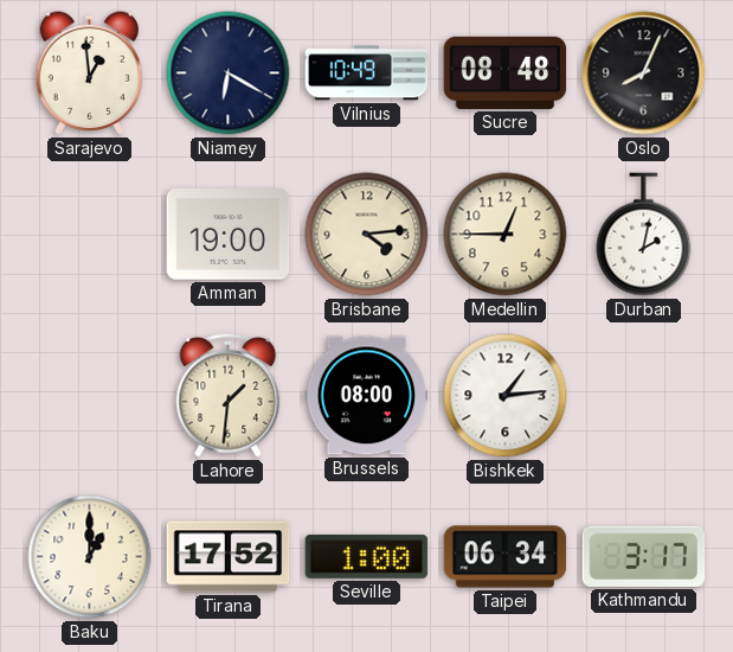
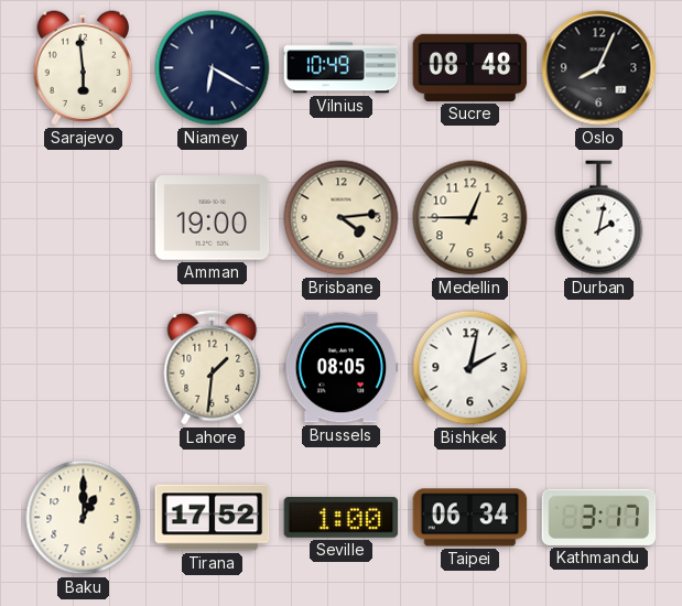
Sarajevo: 12:59 -> 5:59 (83, 68)
Brussels: 08:00 -> 08:05 (342, 368)
Bishkek: 1:14 -> 2:02 (470, 368)
